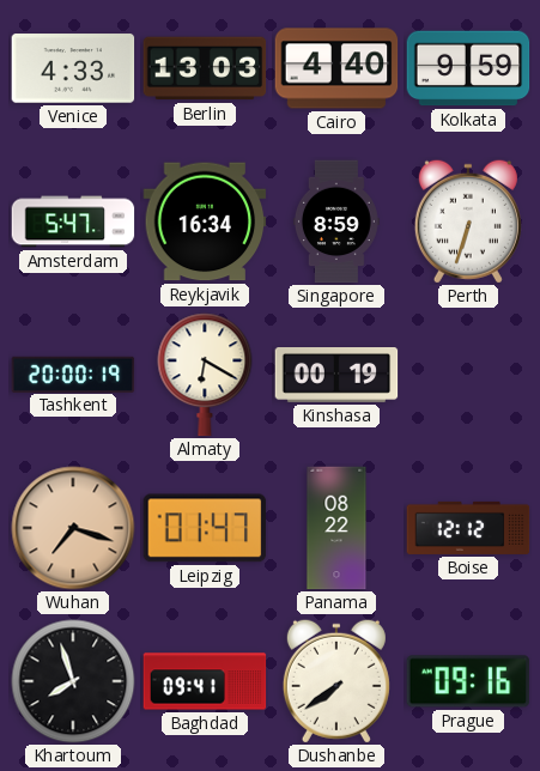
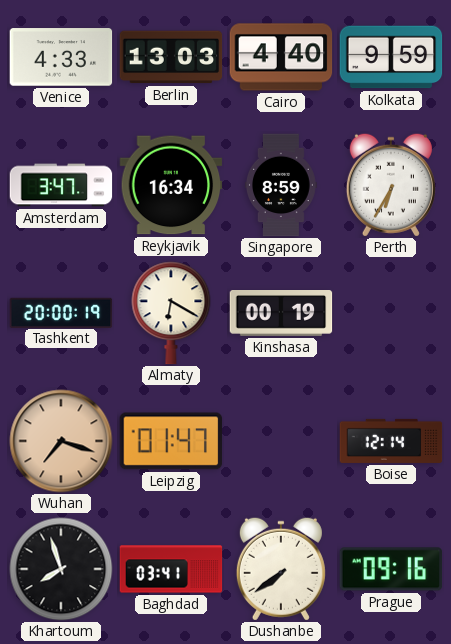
Amsterdam: 5:47 -> 3:47 (61, 185)
Perth: 6:33 -> 6:35 (391, 185)
Panama: 08:22 -> none (336, 528)
Boise: 12:12 -> 12:14 (391, 441)
Baghdad: 09:41 -> 03:41 (171, 569)
